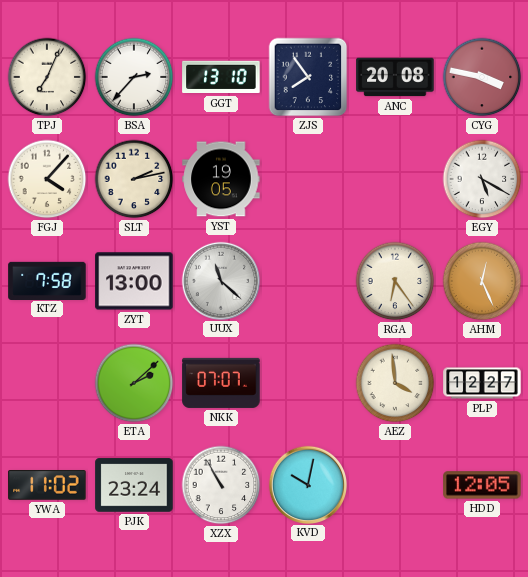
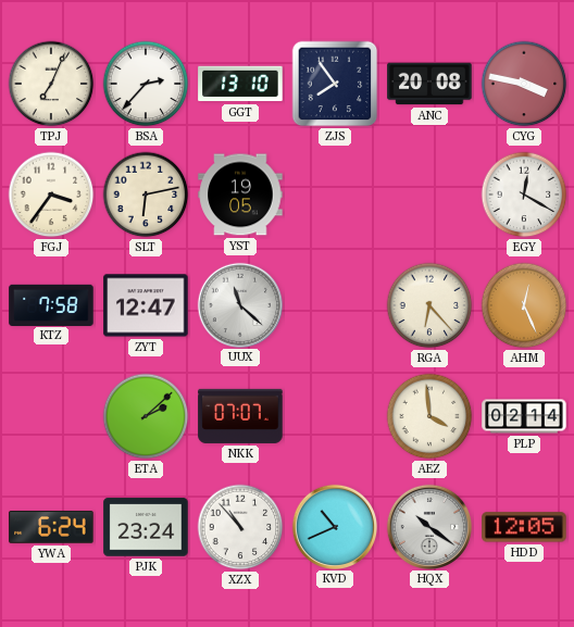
FGJ: 4:07 -> 3:36 (51, 195)
SLT: 2:13 -> 6:13 (146, 195)
EGY: 5:20 -> 12:20 (524, 195)
ZYT: 13:00 -> 12:47 (146, 305)
RGA: 6:24 -> 6:23 (429, 305)
PLP: 12:27 -> 02:14 (524, 416)
YWA: 11:02 -> 6:24 (51, 527)
XZX: 10:55 -> 10:53 (240, 527)
KVD: 10:02 -> 10:41 (334, 526)
HQX: none -> 10:21 (428, 526)
